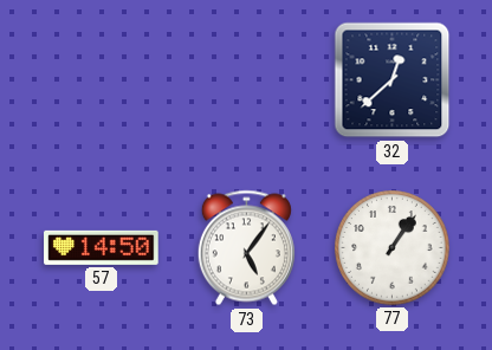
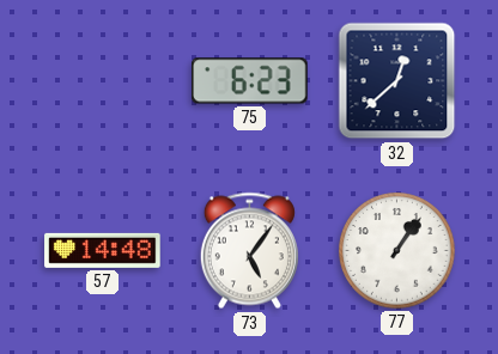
75: none -> 6:23 (250, 81)
57: 14:50 -> 14:48 (103, 250)
